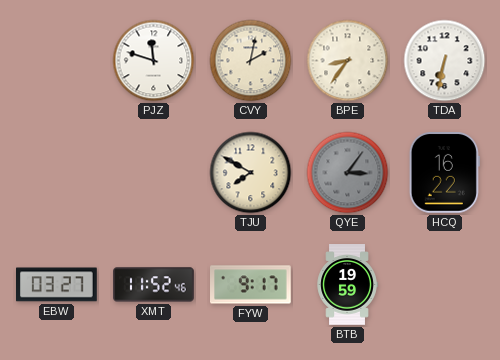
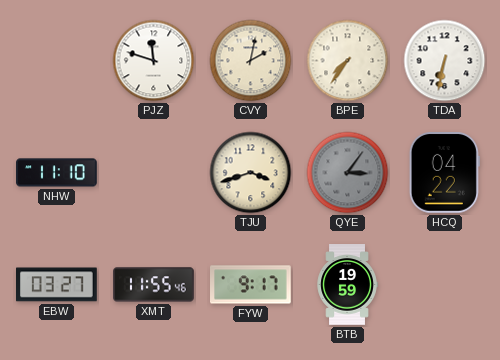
BPE: 8:36 -> 7:36 (348, 61)
NHW: none -> 11:10 (57, 173)
TJU: 7:50 -> 3:42 (251, 173)
HCQ: 16:22 -> 04:22 (444, 173)
XMT: 11:52 -> 11:55 (154, 285)
